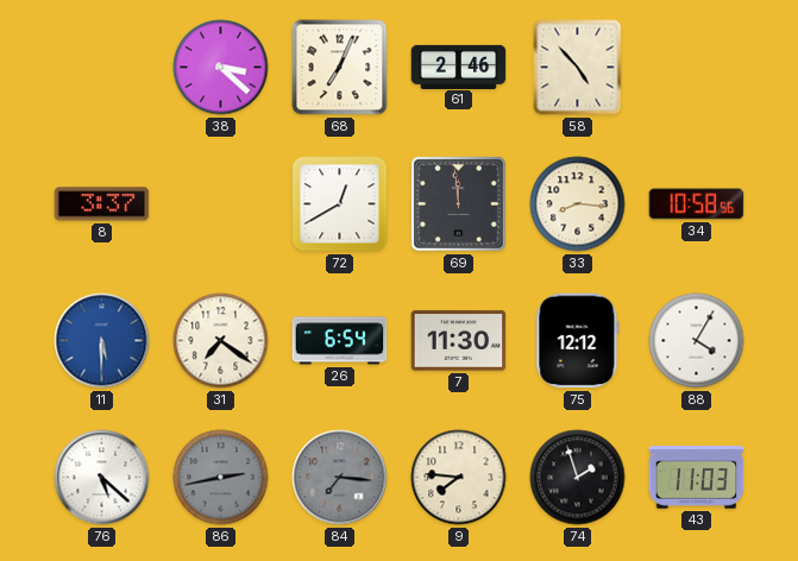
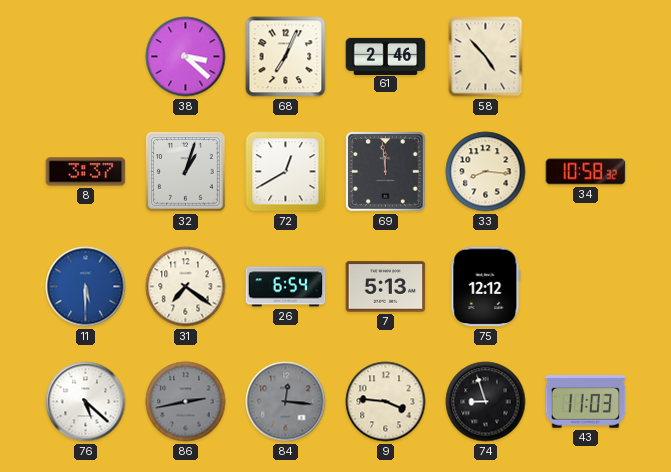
32: none -> 1:03 (186, 172)
34: 10:58:56 -> 10:58:32 (586, 172)
7: 11:30 -> 5:13 (386, 287)
88: 4:05 -> none (697, 341)
84: 7:16 -> 12:16 (286, 402)
9: 7:46 -> 3:46 (386, 402)
74: 1:57 -> 8:57 (486, 402)
